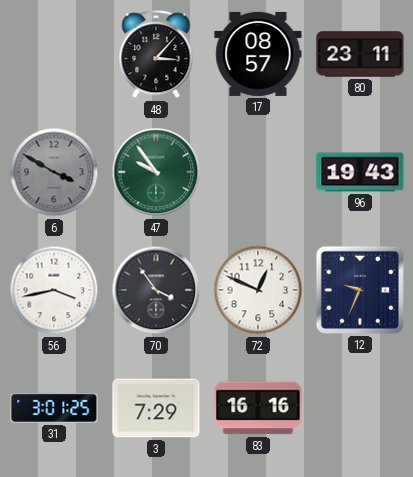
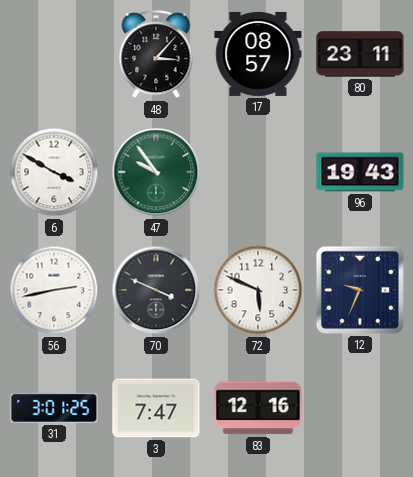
6 dial: grey -> white (54, 172)
56: 3:43 -> 2:43 (54, 290)
70: 3:54 -> 3:49 (156, 290)
72: 12:49 -> 5:49 (258, 290)
3: 7:29 -> 7:47 (156, 408)
83: 16:16 -> 12:16 (258, 408)
